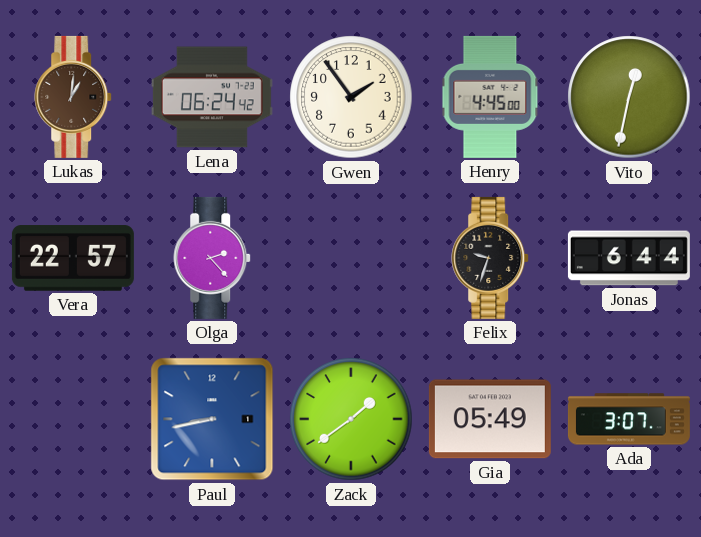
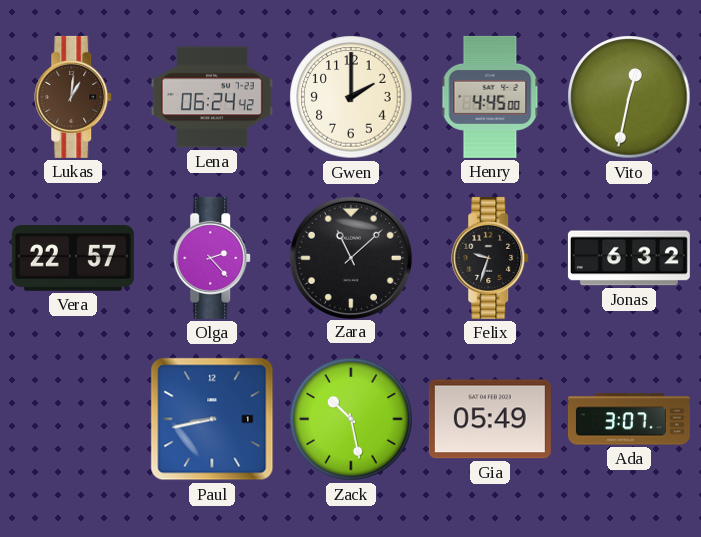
Gwen: 1:54 -> 2:00 (351, 97)
Zara: none -> 11:08 (350, 257)
Jonas: 6:44 -> 6:32 (629, 258)
Zack: 1:39 -> 10:28 (351, 419)
